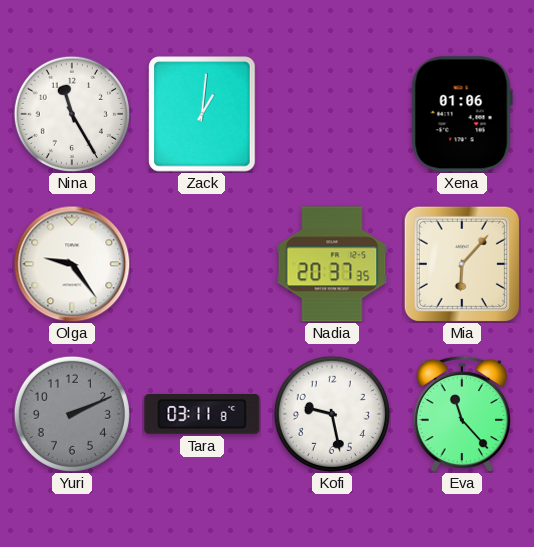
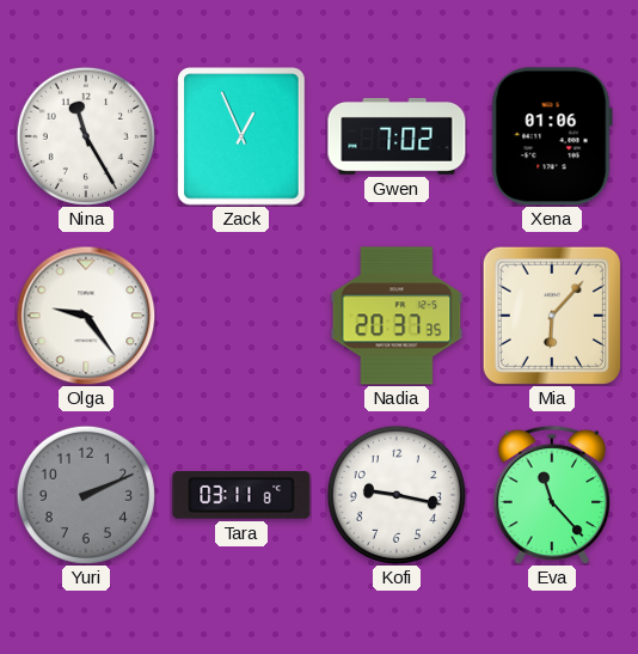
Zack: 1:01 -> 12:56 (241, 136)
Gwen: none -> 7:02 (397, 136)
Kofi: 9:28 -> 9:17 (397, 495)
